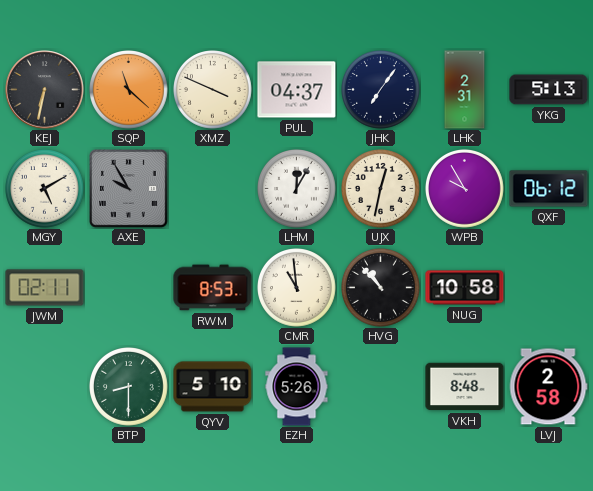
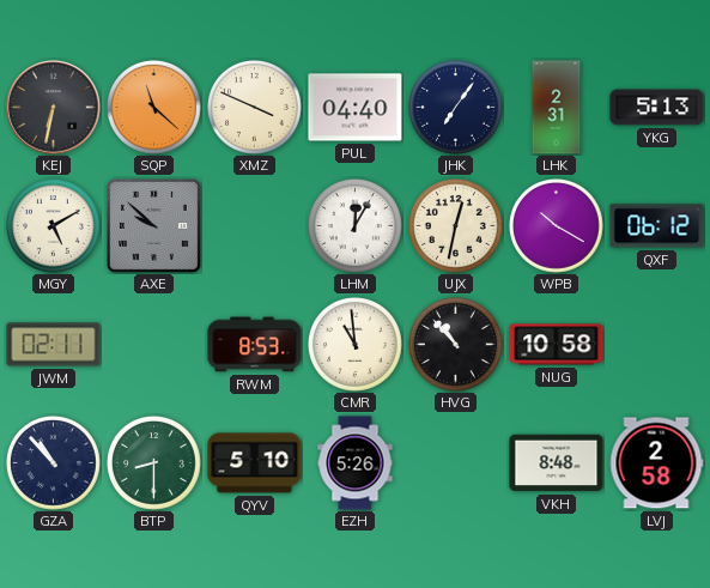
PUL: 04:37 -> 04:40 (356, 108)
AXE: 9:55 -> 9:52 (153, 225)
WPB: 9:55 -> 10:20 (557, 226)
GZA: none -> 10:53 (54, 463)
